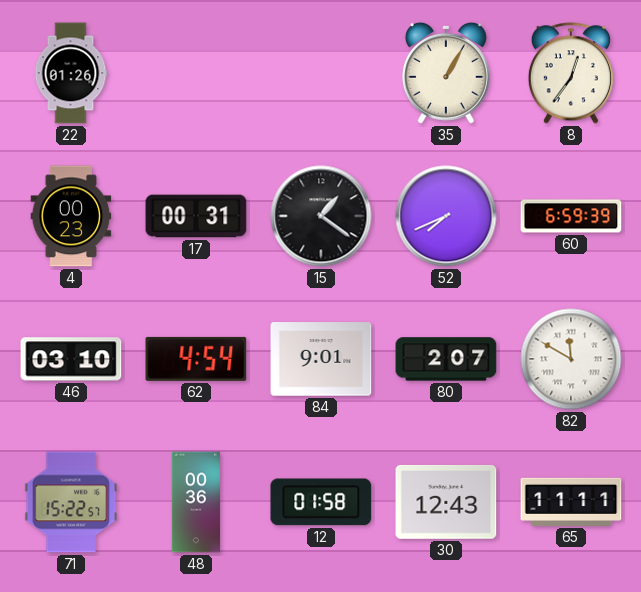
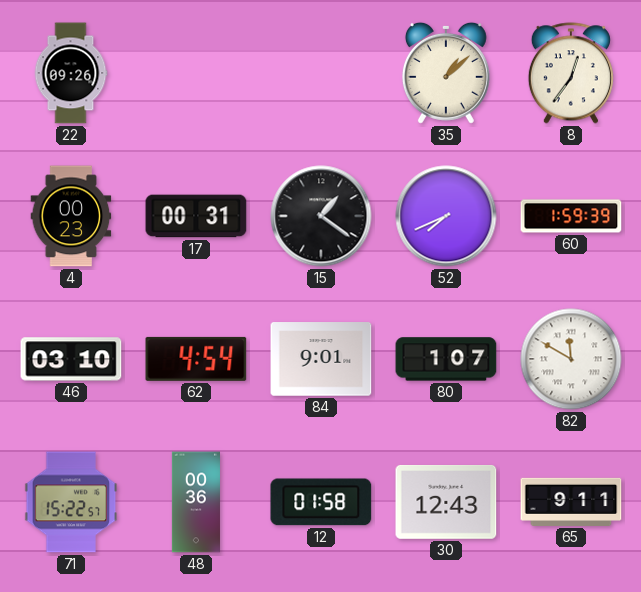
22: 01:26 -> 09:26 (71, 73)
35: 1:05 -> 1:08 (446, 73)
60: 6:59 -> 1:59 (571, 216)
80: 2:07 -> 1:07 (446, 359)
65: 11:11 -> 9:11 (571, 502)
